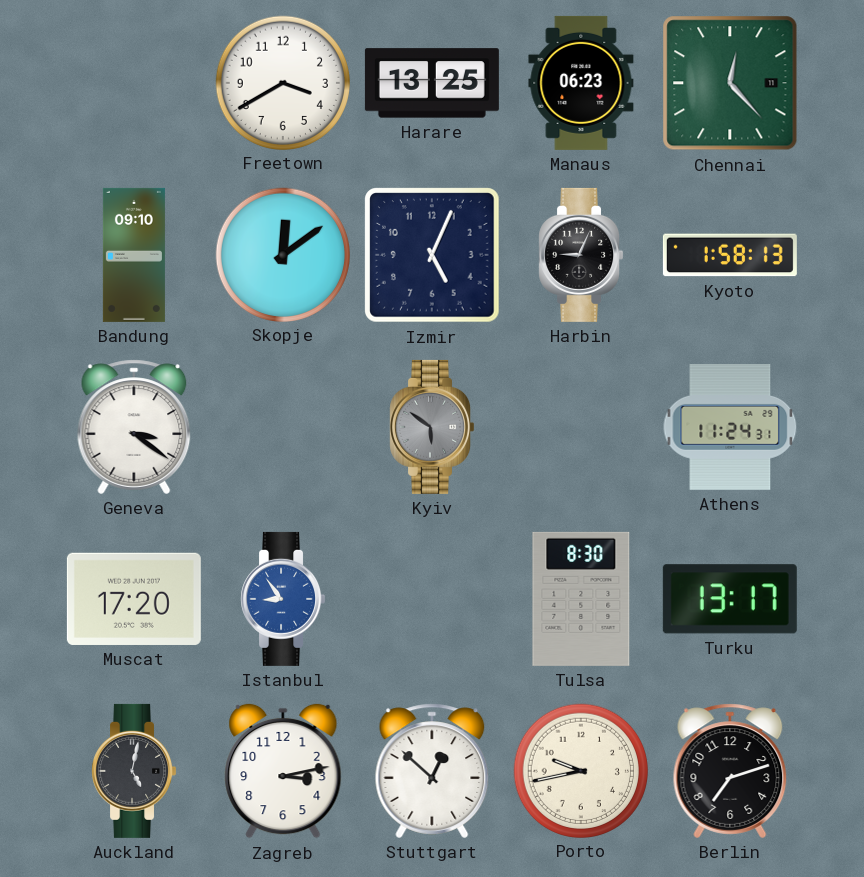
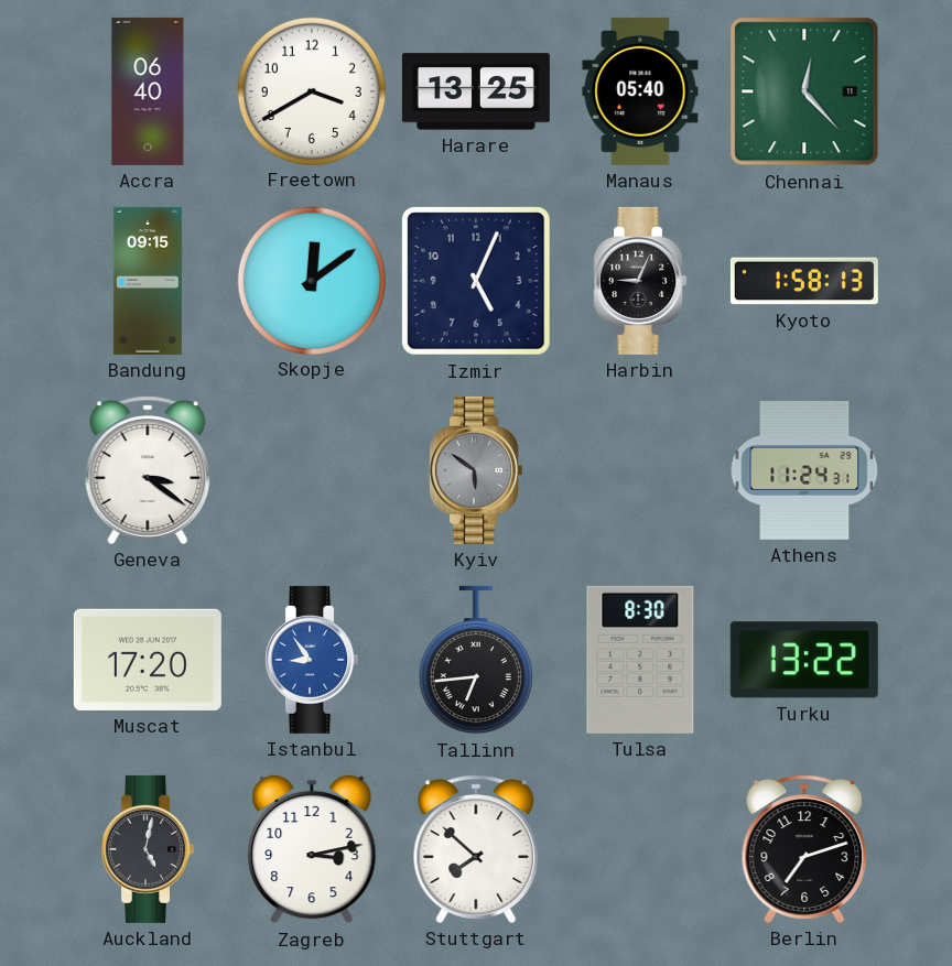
Accra: none -> 06:40 (148, 91)
Manaus: 06:23 -> 05:40 (640, 91)
Bandung: 09:10 -> 09:15 (148, 281)
Tallinn: none -> 6:44 (476, 660)
Turku: 13:17 -> 13:22 (804, 660)
Stuttgart: 12:52 -> 7:52 (476, 849)
Porto: 9:43 -> none (580, 770)
